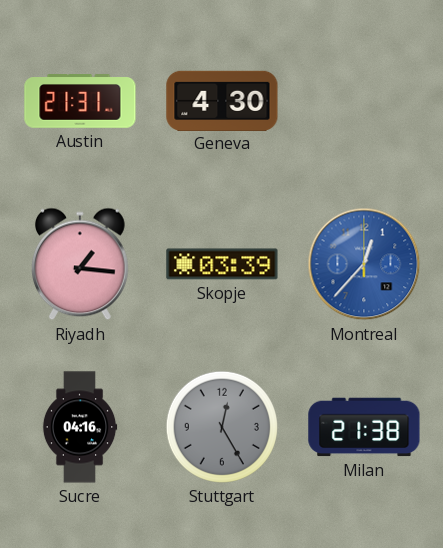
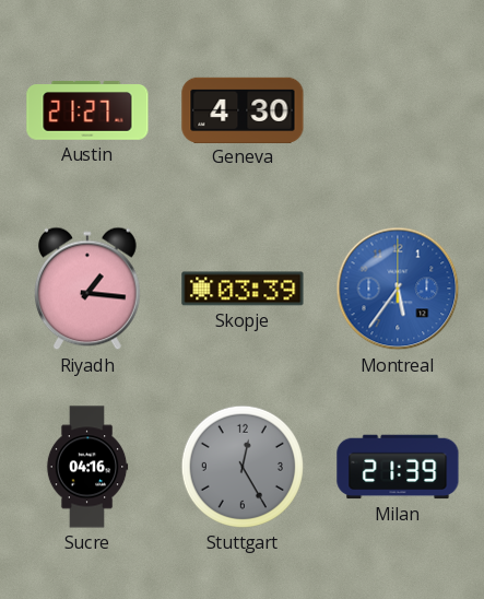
Austin: 21:31 -> 21:27 (87, 110)
Montreal: 12:37 -> 5:36 (398, 289)
Milan: 21:38 -> 21:39 (398, 467)
